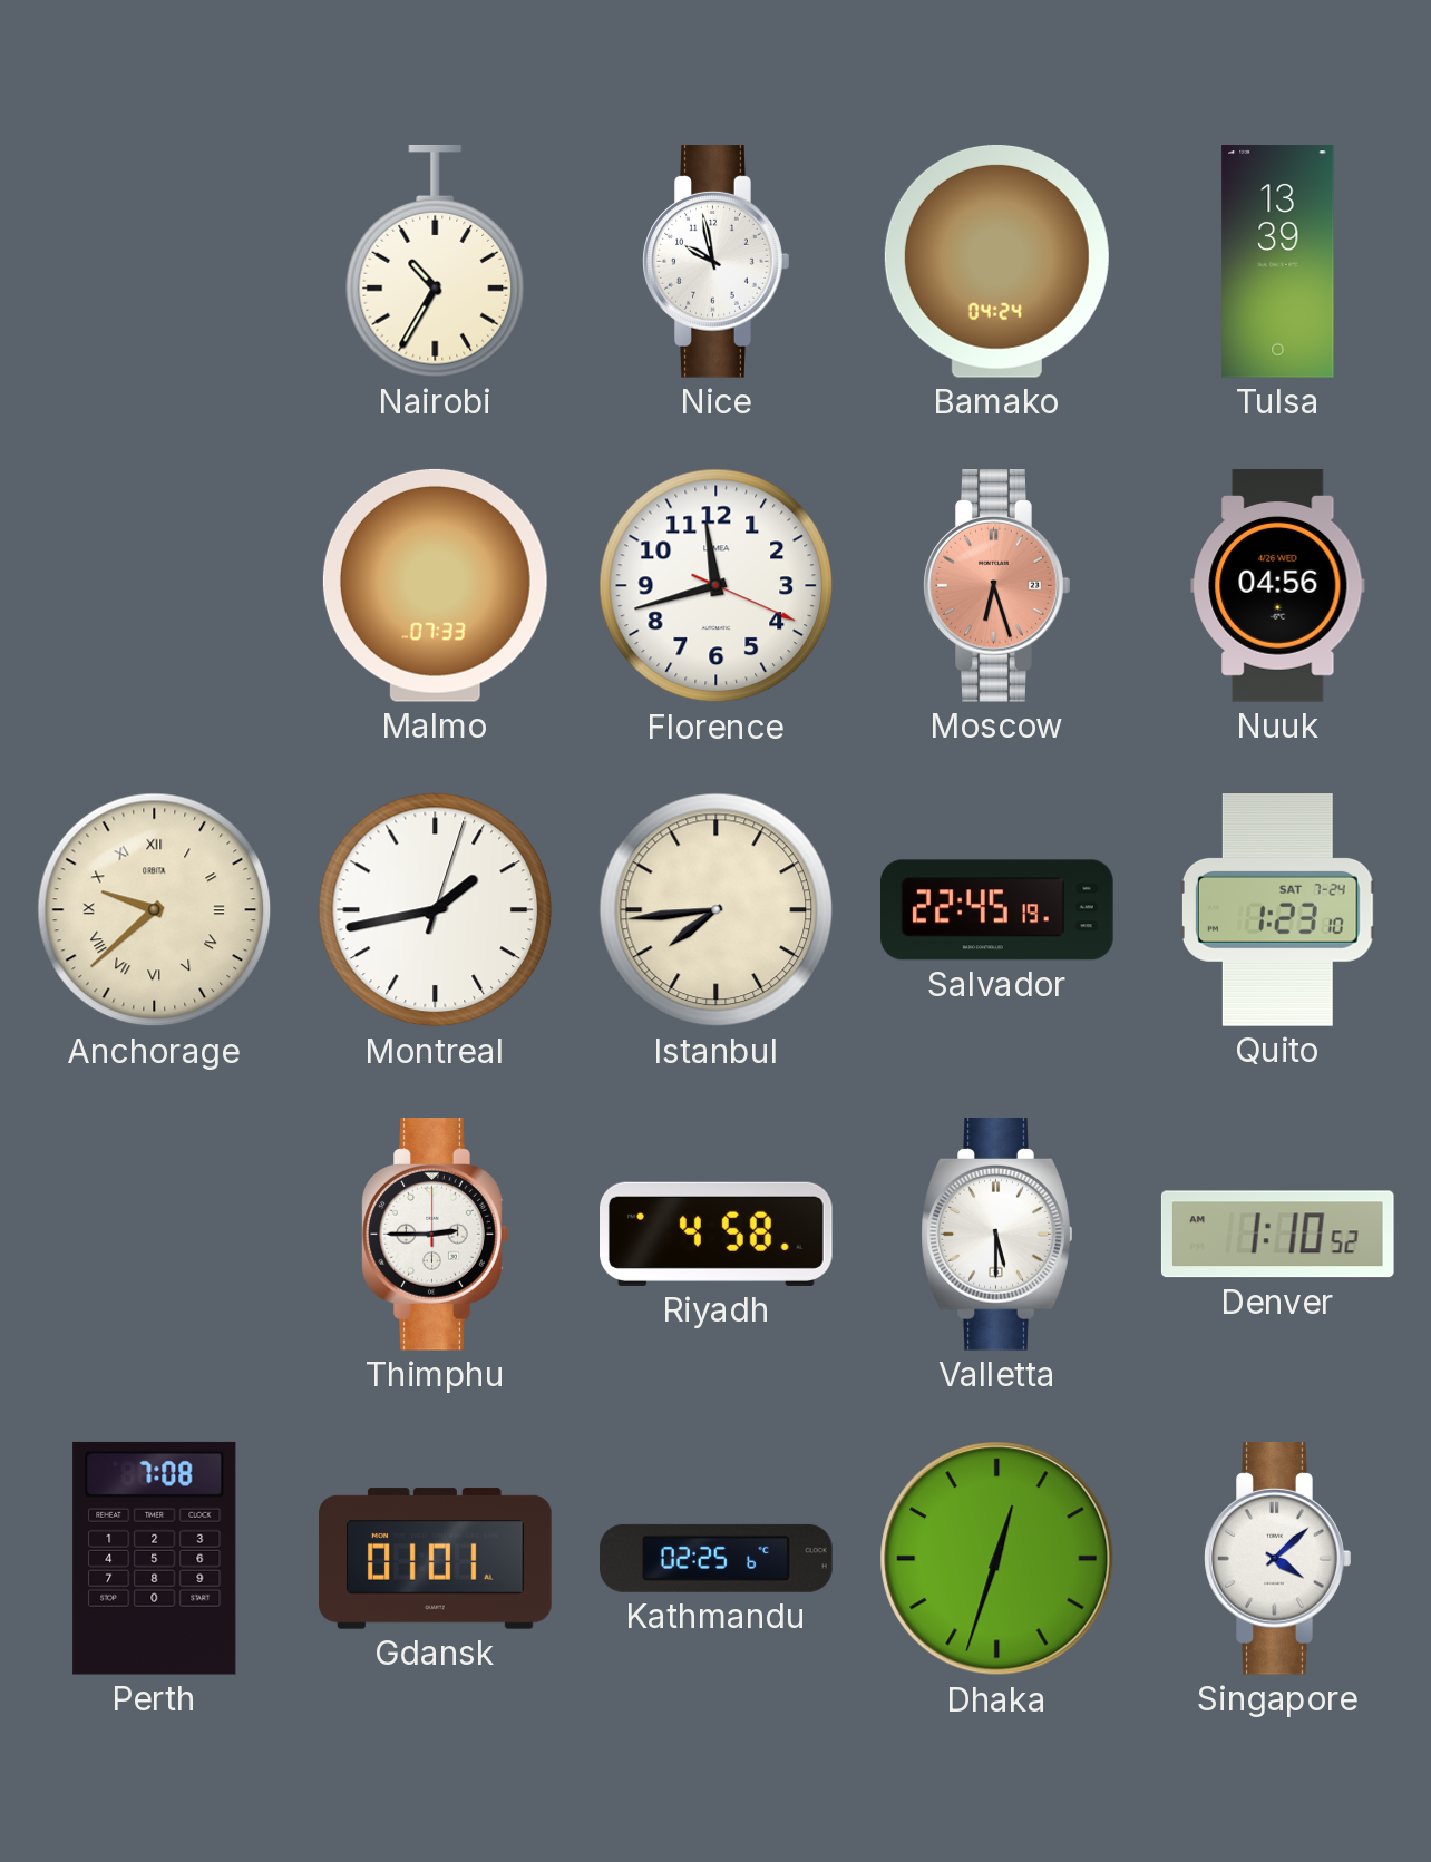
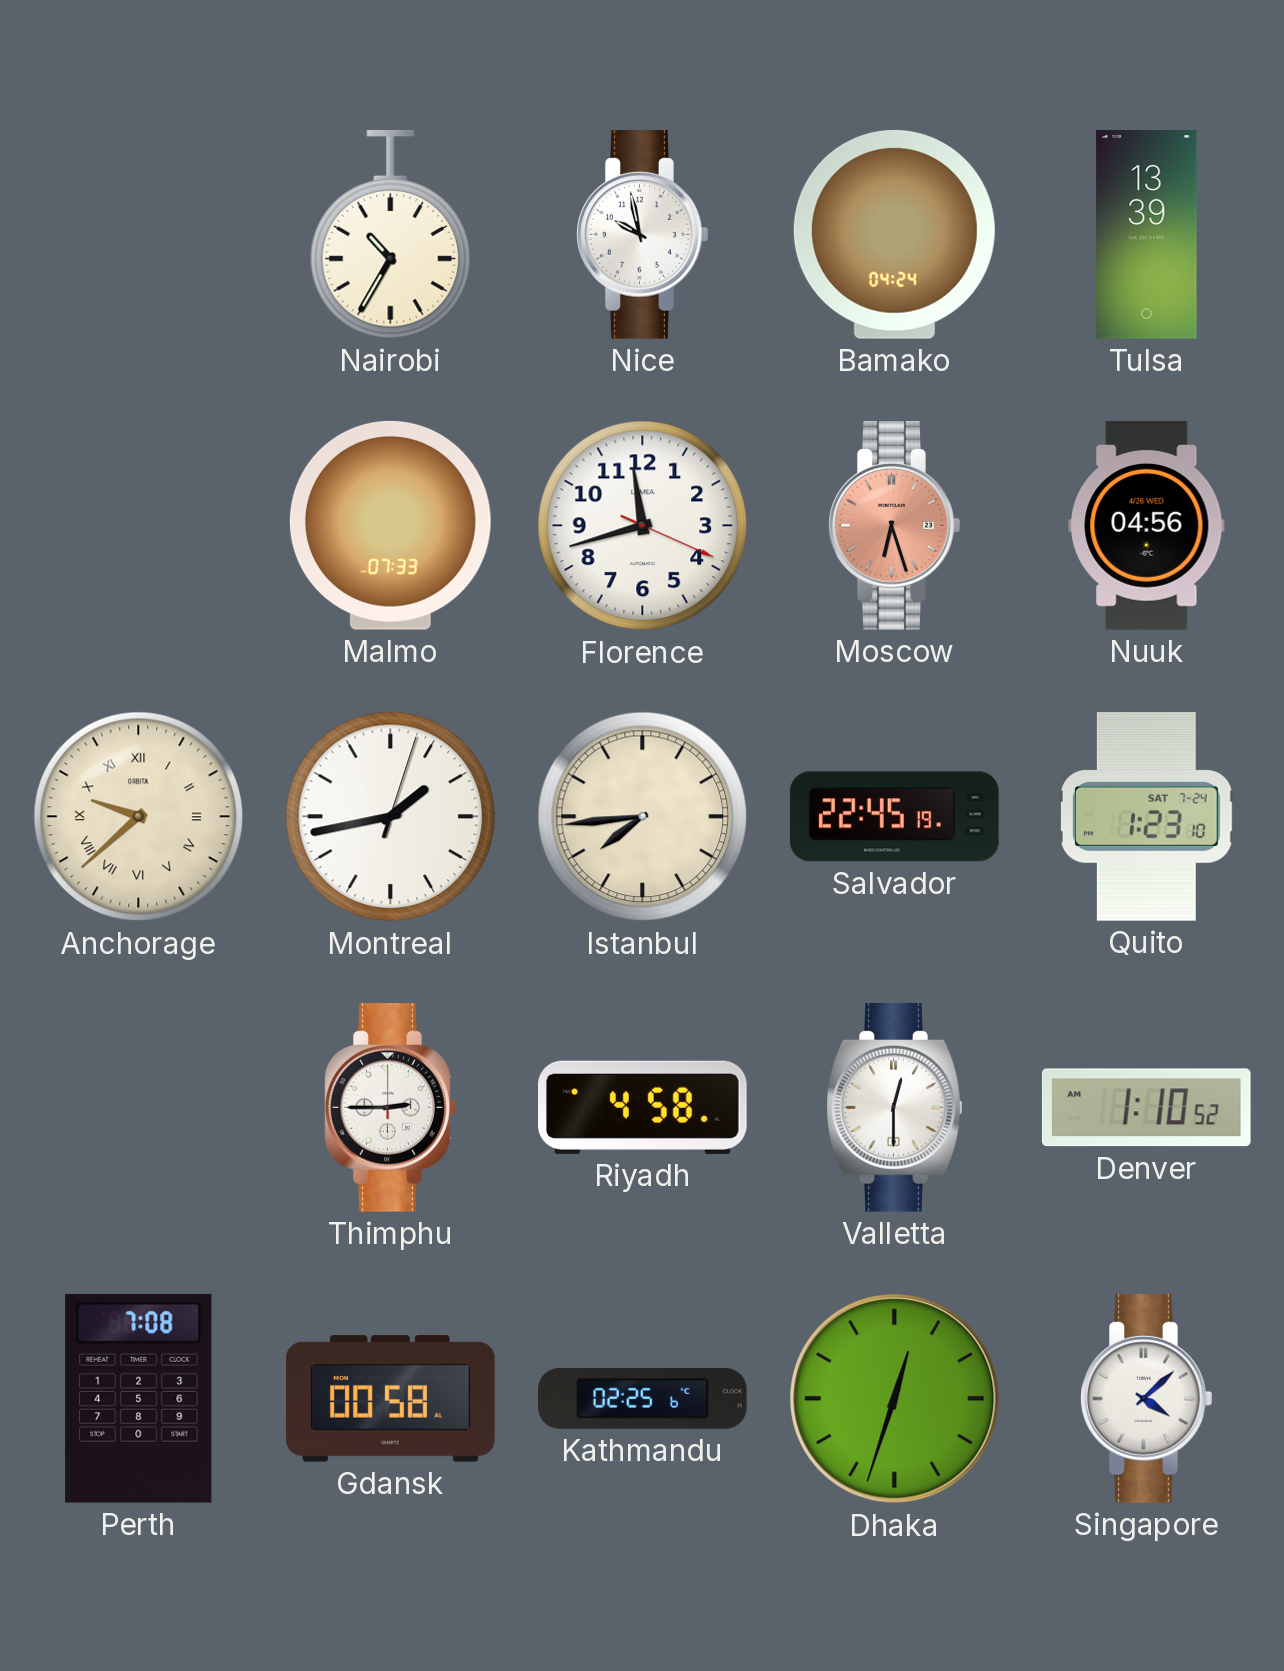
Valletta: 5:30 -> 12:30 (895, 1108)
Gdansk: 01:01 -> 00:58 (391, 1399)
